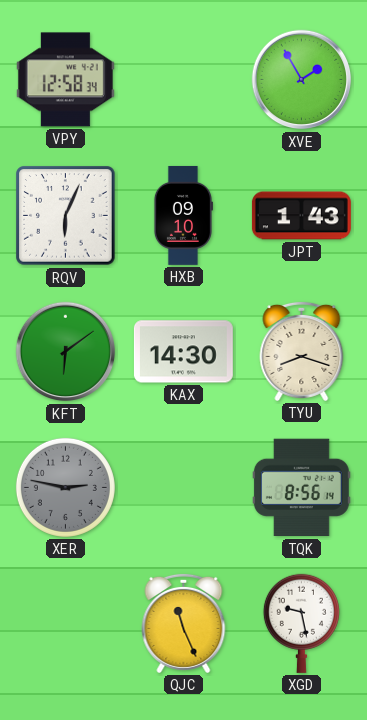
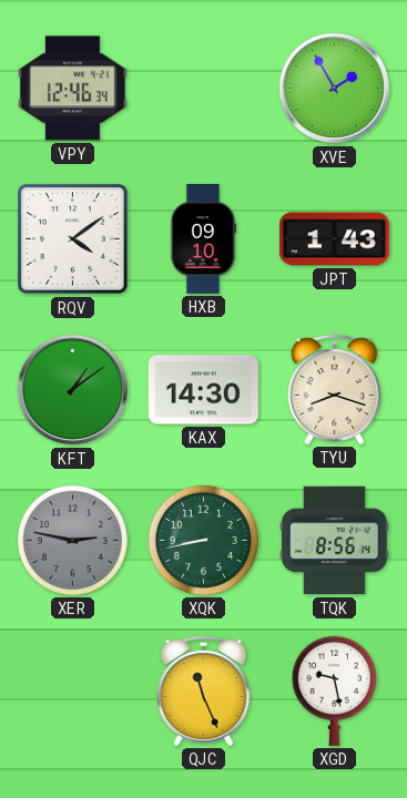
VPY: 12:58 -> 12:46 (72, 89)
RQV: 6:04 -> 4:09 (73, 239)
KFT: 6:09 -> 1:09 (73, 390)
XQK: none -> 8:43 (203, 540)
